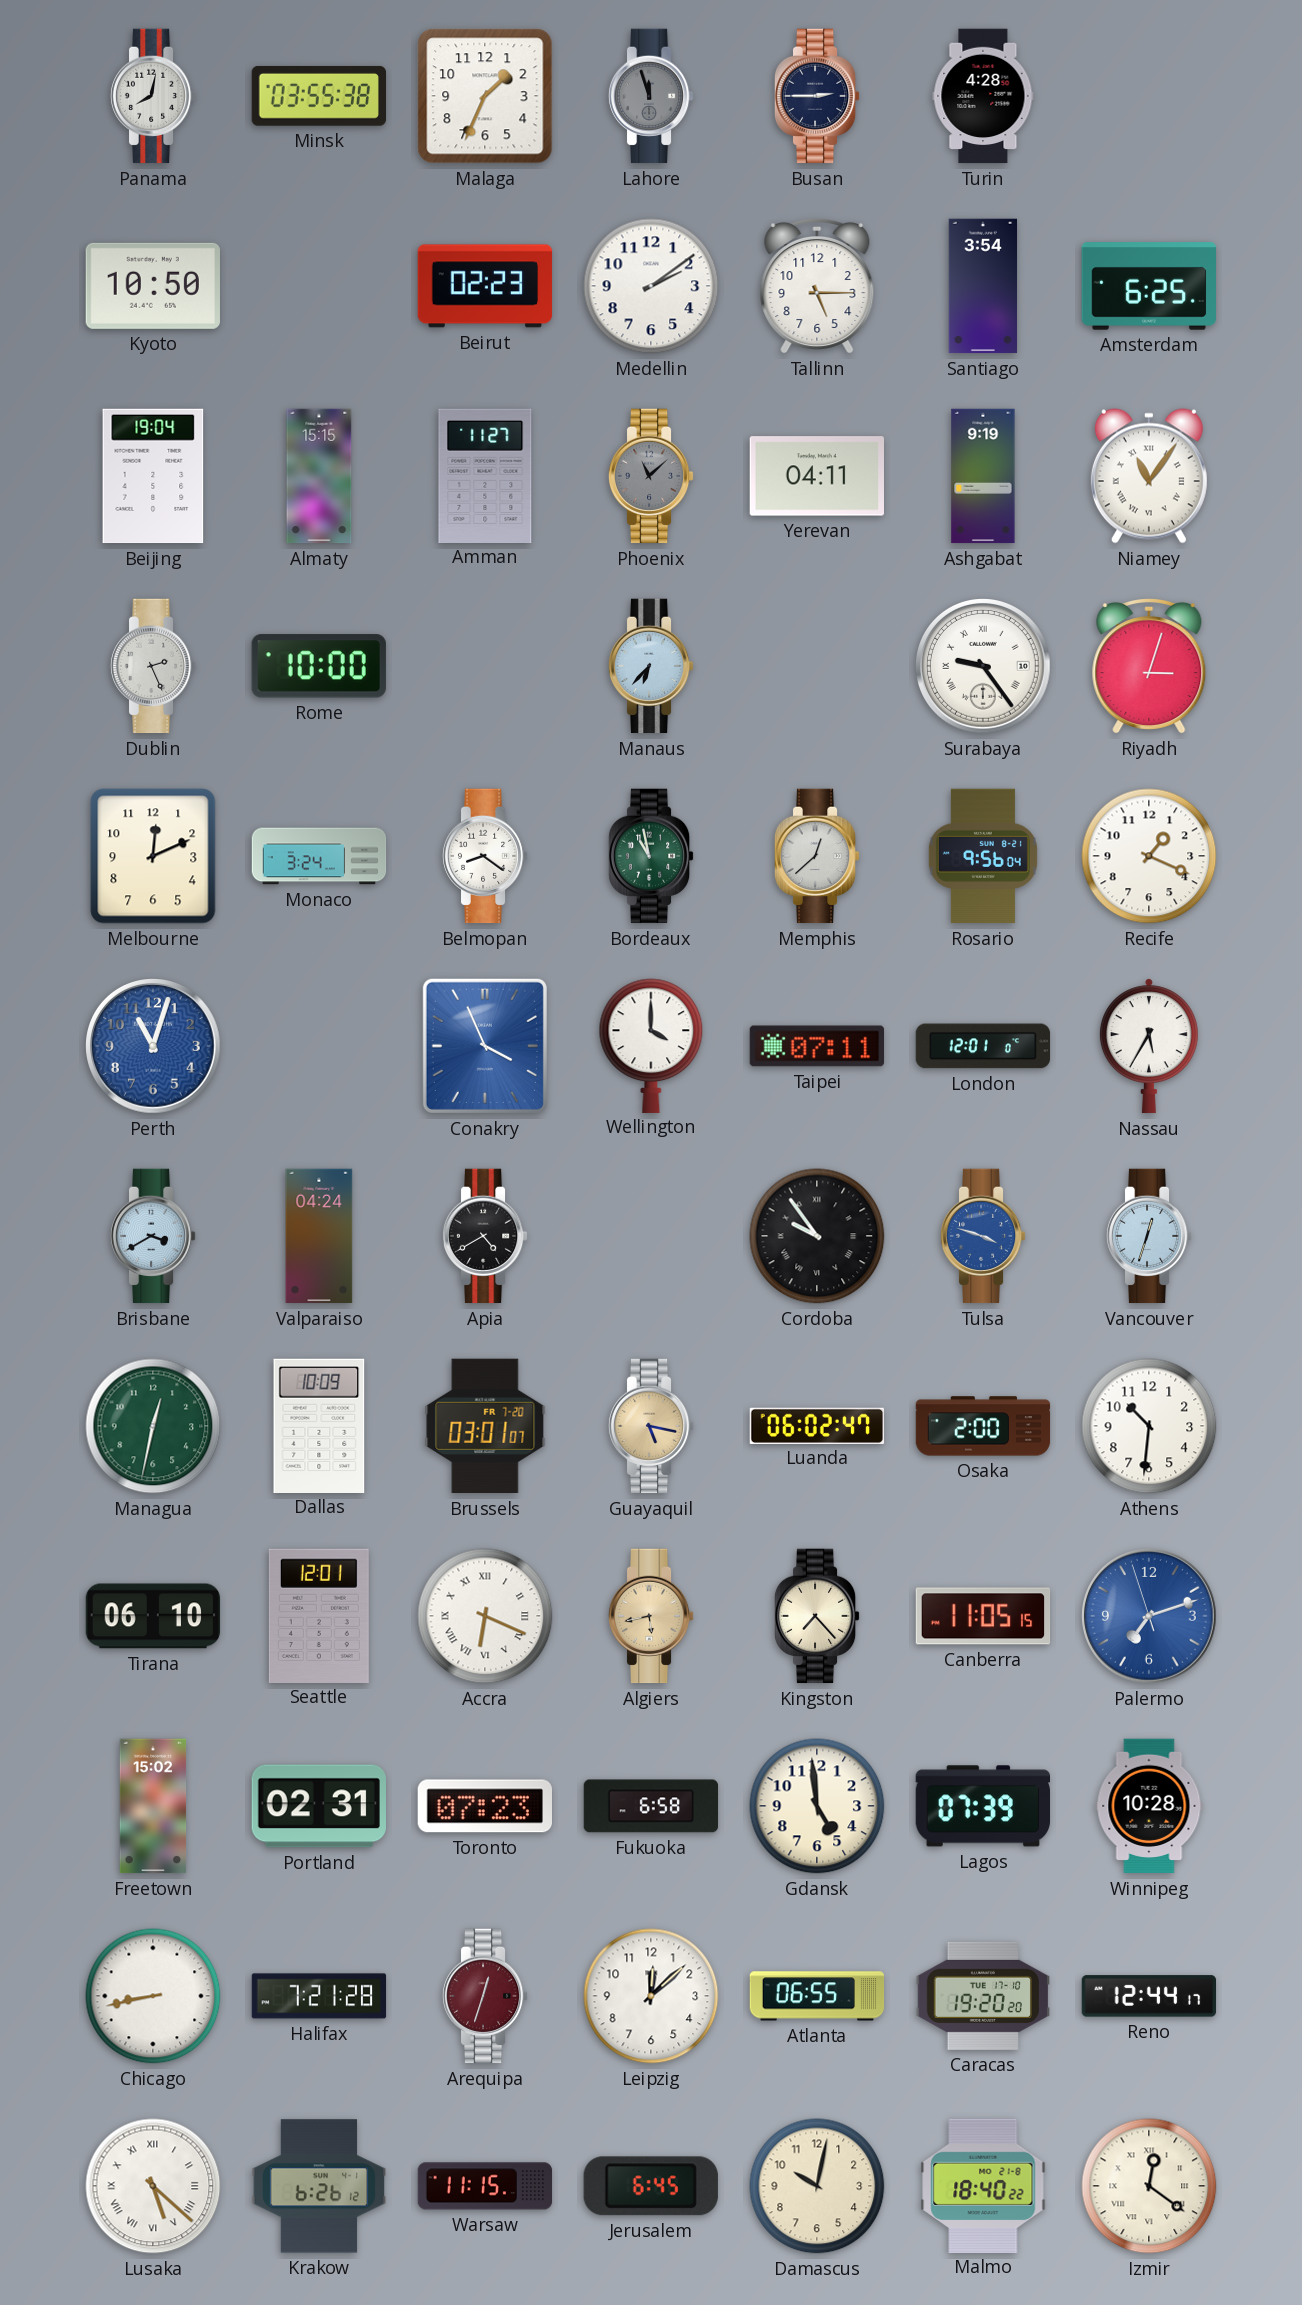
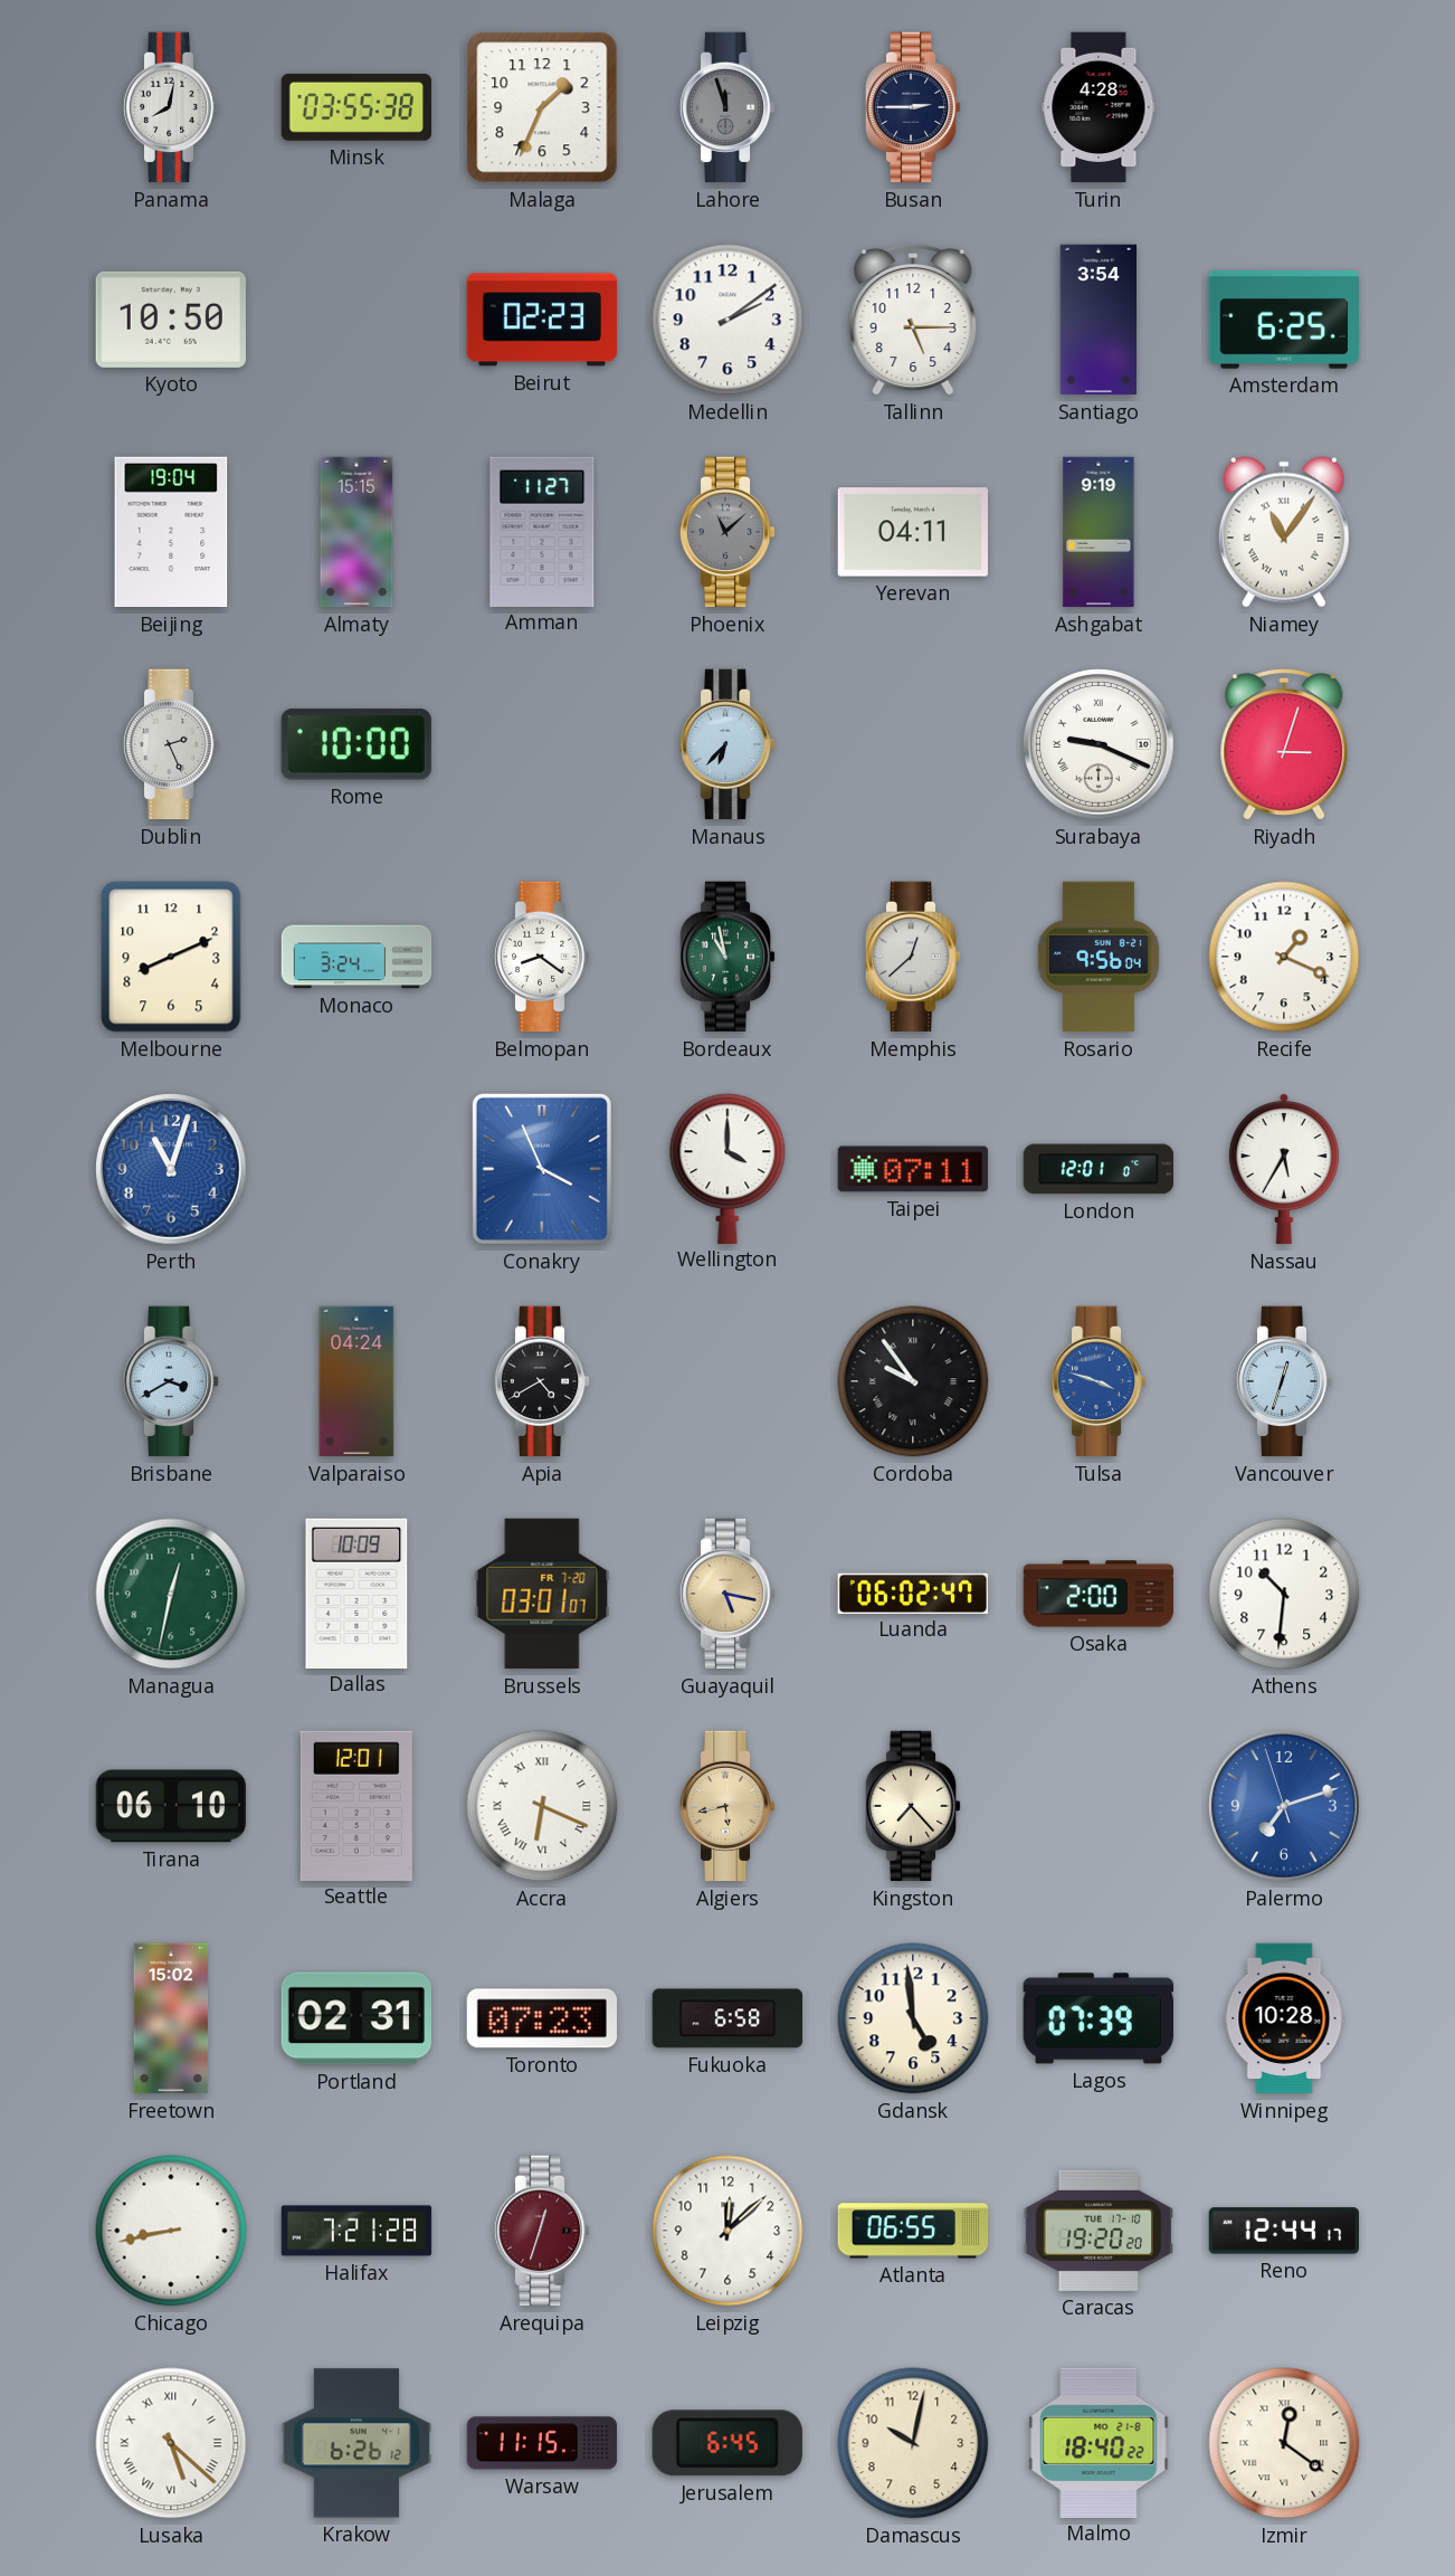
Surabaya: 9:24 -> 9:19 (1100, 745)
Melbourne: 12:11 -> 8:11 (171, 957)
Canberra: 11:05 -> none (983, 1616)
